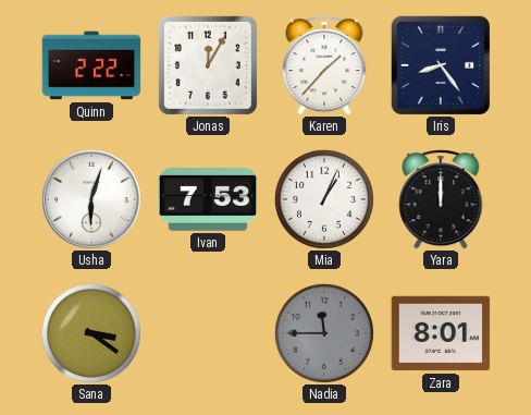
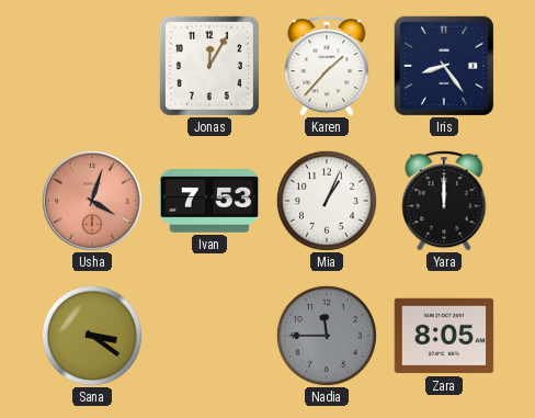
Quinn: 2:22 -> none (91, 65)
Usha: 6:03 -> 4:03 (92, 201)
Usha dial: white -> salmon (92, 201)
Zara: 8:01 -> 8:05 (444, 336)
